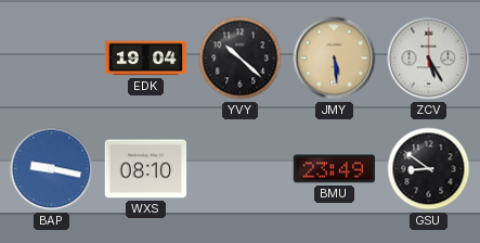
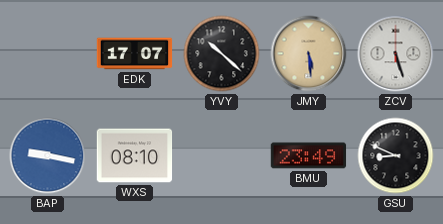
EDK: 19:04 -> 17:07 (135, 54)
ZCV: 5:25 -> 5:27 (396, 54)
GSU: 8:51 -> 8:49 (396, 156)
